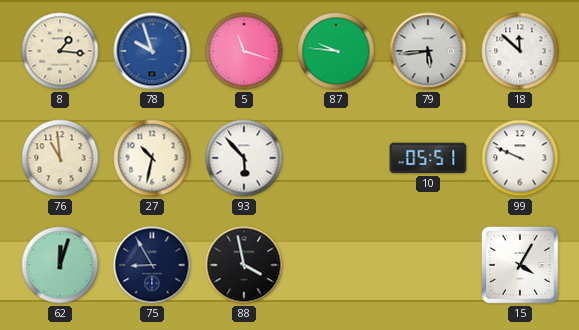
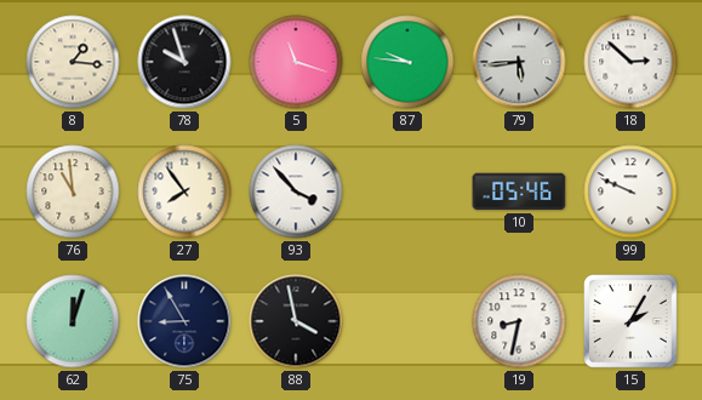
78 dial: blue -> black (184, 62)
18: 11:52 -> 2:52 (630, 62)
27: 10:32 -> 7:54 (184, 192)
93: 5:53 -> 3:53 (296, 192)
10: 05:51 -> 05:46 (519, 192)
19: none -> 8:32 (519, 321)
15: 4:05 -> 2:05 (632, 322)
